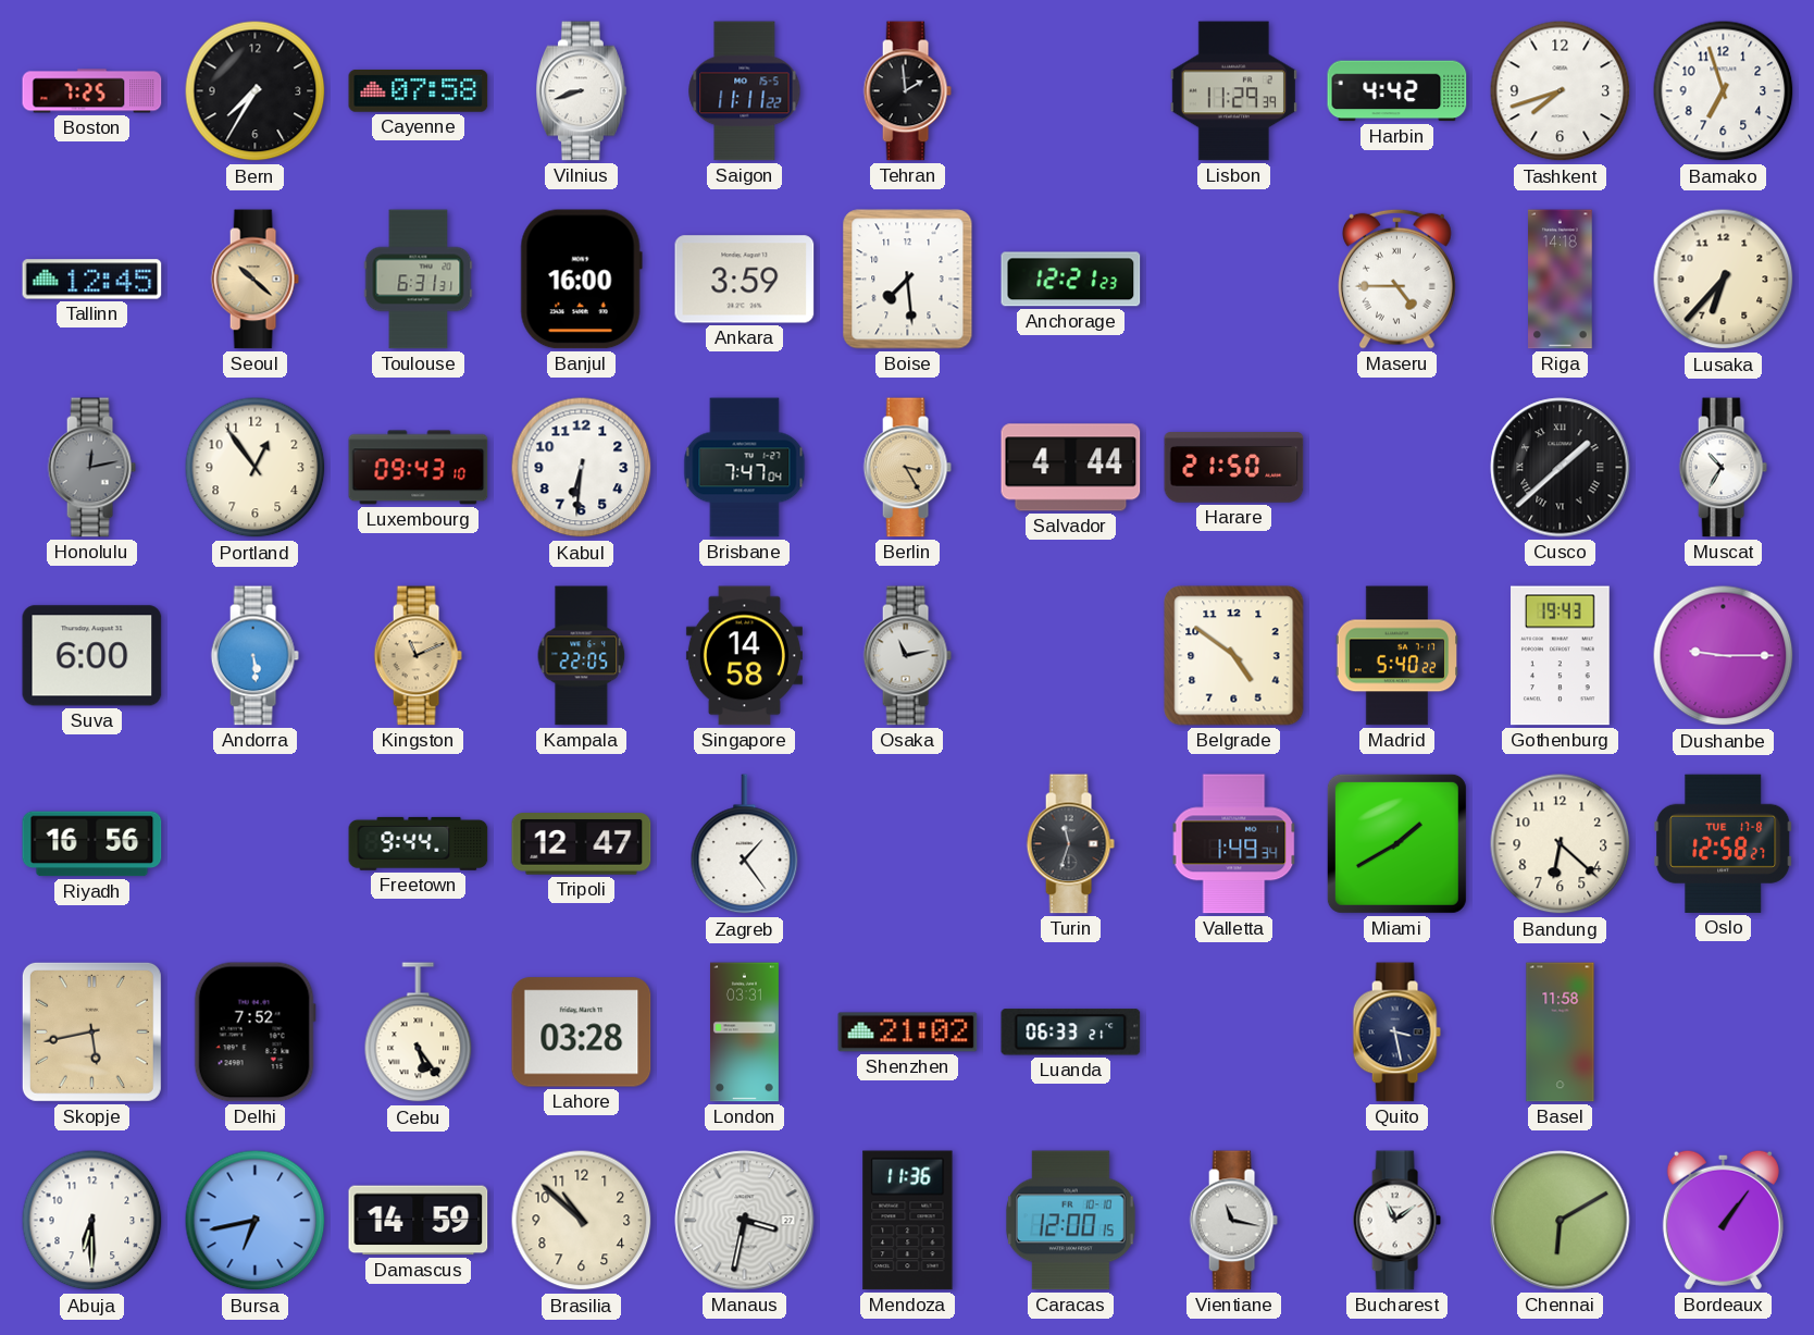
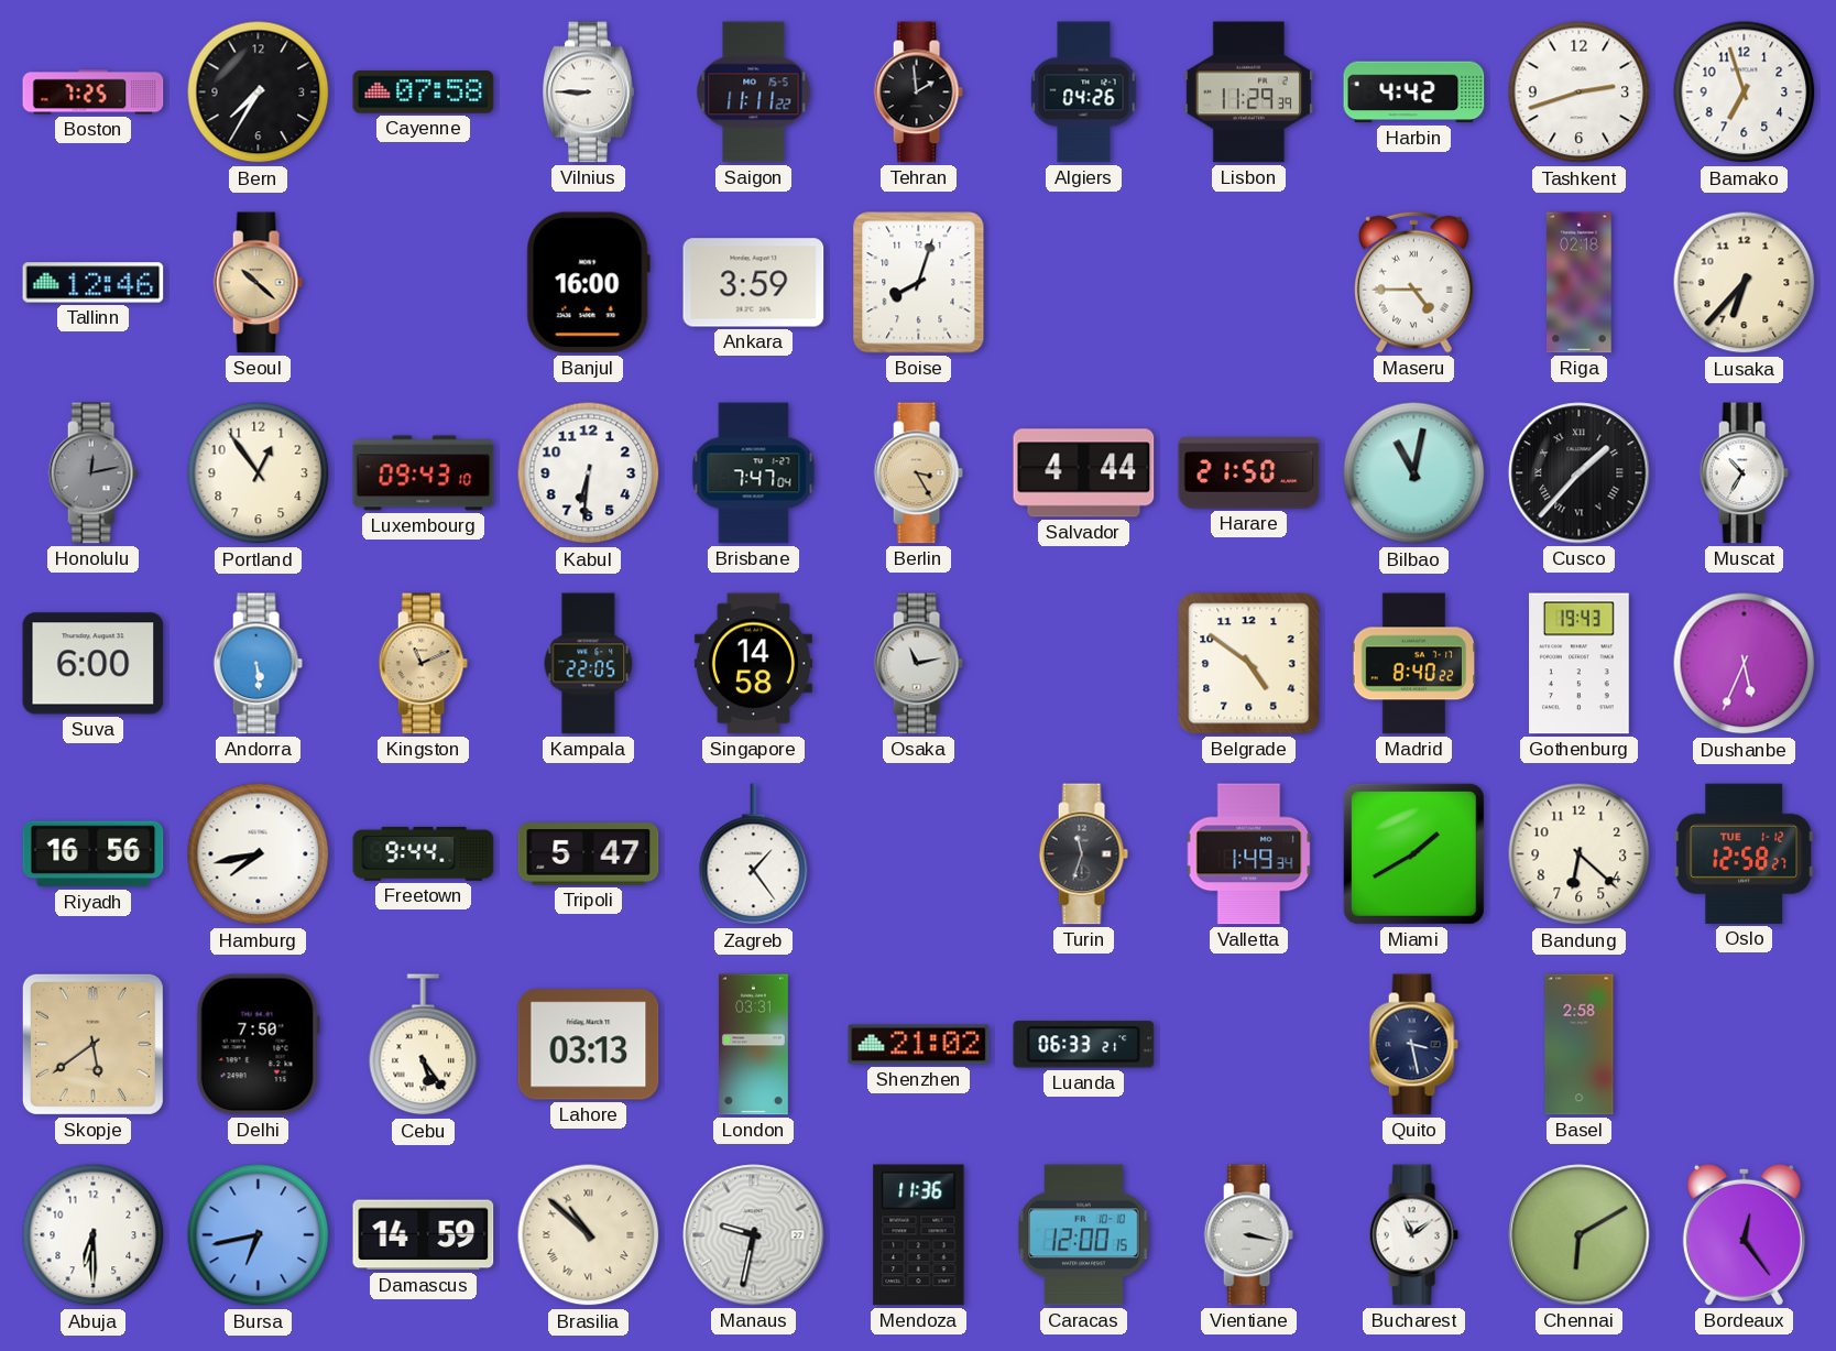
Vilnius: 8:42 -> 8:45 (589, 92)
Algiers: none -> 04:26 (1084, 92)
Tashkent: 7:42 -> 2:42 (1580, 92)
Tallinn: 12:45 -> 12:46 (94, 283)
Toulouse: 6:31 -> none (419, 280)
Boise: 7:29 -> 8:03 (919, 283)
Anchorage: 12:21 -> none (1071, 280)
Riga: 14:18 -> 02:18 (1580, 283)
Bilbao: none -> 11:02 (1414, 473)
Cusco: 1:38 -> 1:37 (1580, 473)
Madrid: 5:40 -> 8:40 (1414, 664)
Dushanbe: 9:15 -> 5:34 (1745, 664)
Hamburg: none -> 7:43 (259, 854)
Tripoli: 12:47 -> 5:47 (589, 854)
Oslo date: TUE 17-8 -> TUE 1-12 (1745, 853)
Skopje: 5:43 -> 5:39 (92, 1044)
Delhi: 7:52 -> 7:50 (258, 1045)
Lahore: 03:28 -> 03:13 (589, 1045)
Basel: 11:58 -> 2:58 (1580, 1045)
Brasilia numerals: Arabic -> Roman (589, 1235)
Manaus: 3:32 -> 9:32 (754, 1235)
Vientiane: 11:17 -> 3:17 (1248, 1235)
Bordeaux: 1:06 -> 12:24 (1744, 1234)
